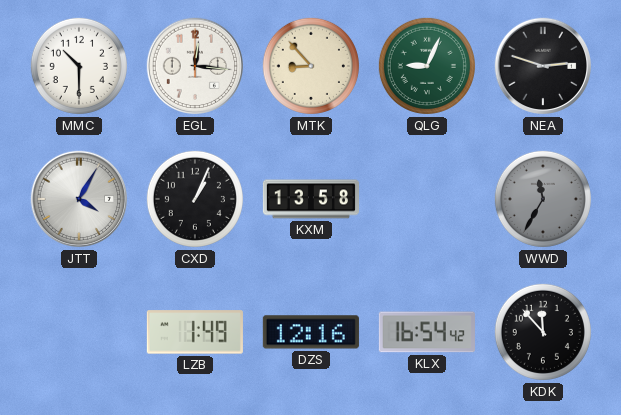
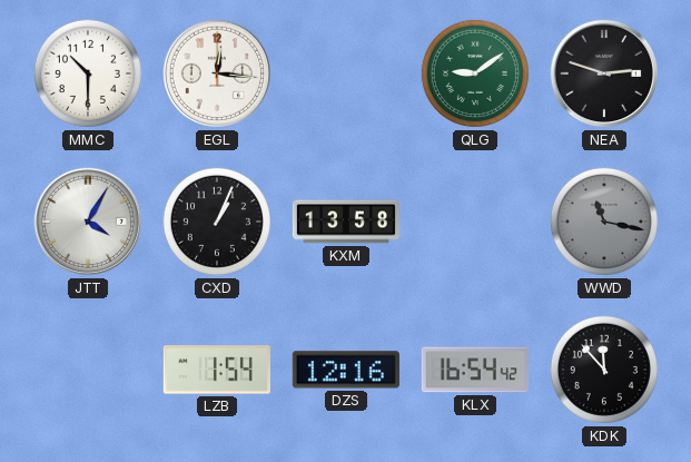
MTK: 8:53 -> none (311, 66)
QLG: 9:04 -> 9:09 (475, 73)
WWD: 11:35 -> 11:17 (604, 222)
LZB: 1:49 -> 1:54 (217, 370)
